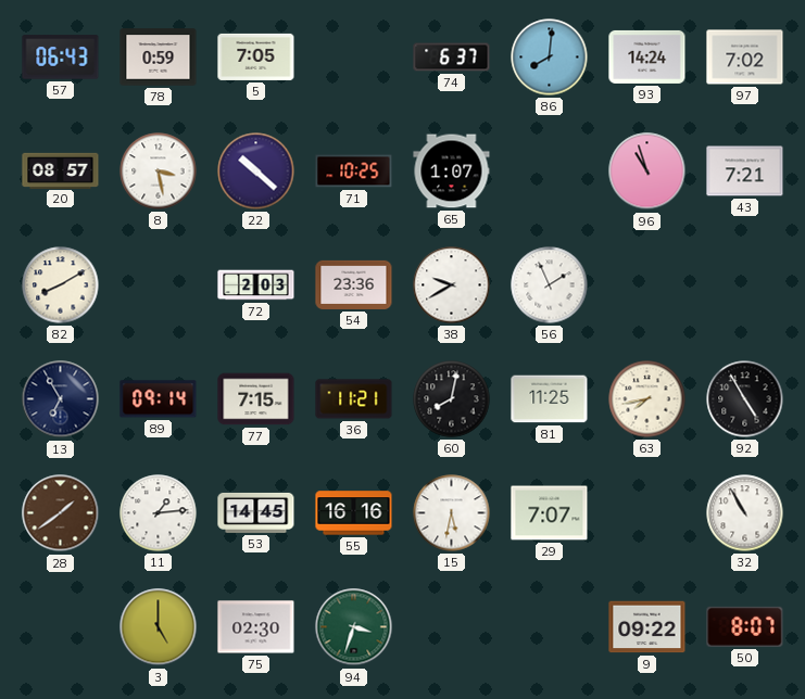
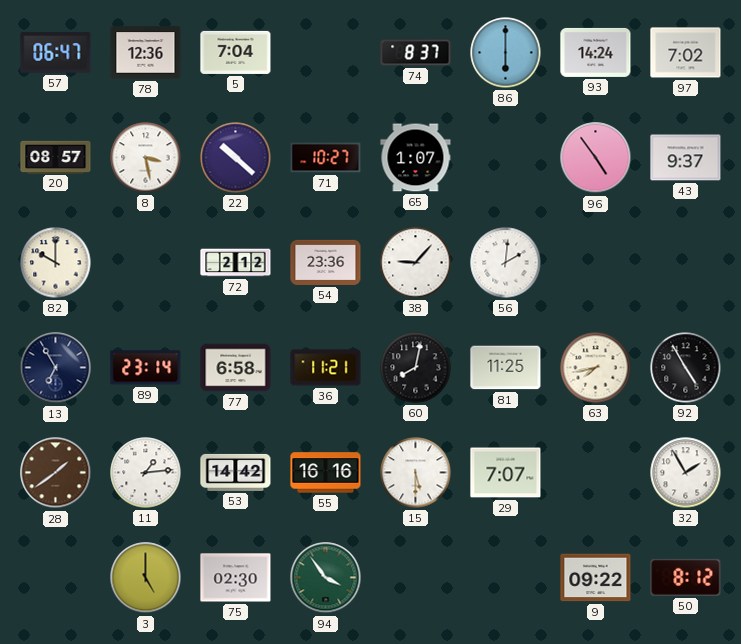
57: 06:43 -> 06:47 (56, 53)
78: 0:59 -> 12:36 (146, 53)
5: 7:05 -> 7:04 (236, 52)
74: 6:37 -> 8:37 (416, 53)
86: 8:01 -> 6:00 (506, 53)
71: 10:25 -> 10:27 (326, 158)
96: 10:57 -> 4:54 (596, 158)
43: 7:21 -> 9:37 (686, 158)
82: 8:10 -> 10:00 (56, 263)
72: 2:03 -> 2:12 (236, 263)
38: 9:40 -> 9:07 (416, 263)
56: 1:56 -> 2:01 (506, 263)
89: 09:14 -> 23:14 (146, 368)
77: 7:15 -> 6:58 (236, 368)
53: 14:45 -> 14:42 (236, 472)
15: 5:32 -> 5:30 (416, 473)
32: 10:55 -> 1:55 (686, 473)
94: 3:33 -> 3:54 (326, 578)
50: 8:07 -> 8:12 (686, 577)
